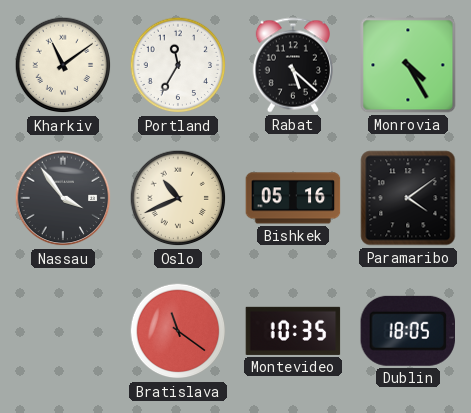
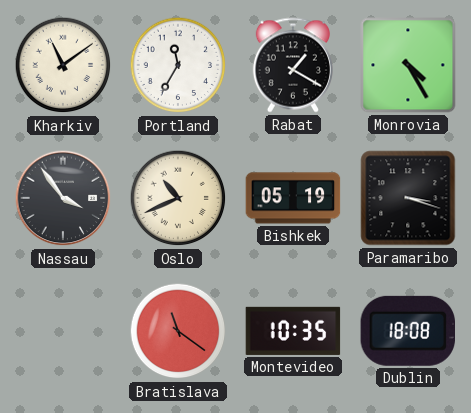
Rabat: 5:22 -> 1:20 (293, 65)
Bishkek: 05:16 -> 05:19 (293, 198)
Paramaribo: 4:09 -> 3:18 (408, 198)
Dublin: 18:05 -> 18:08 (408, 331)
